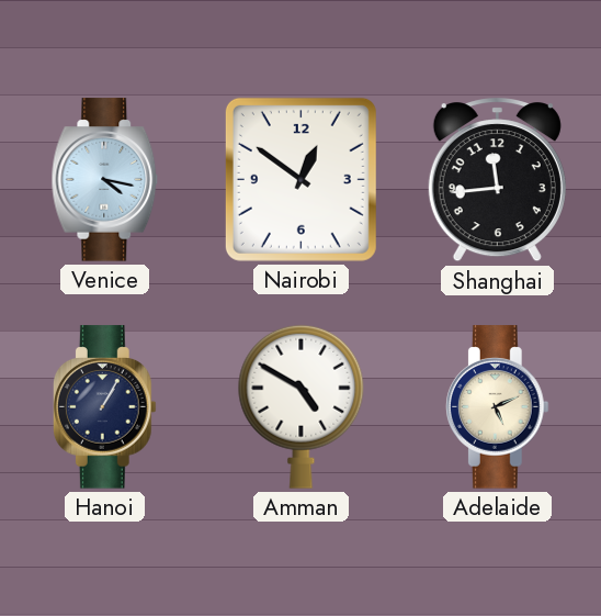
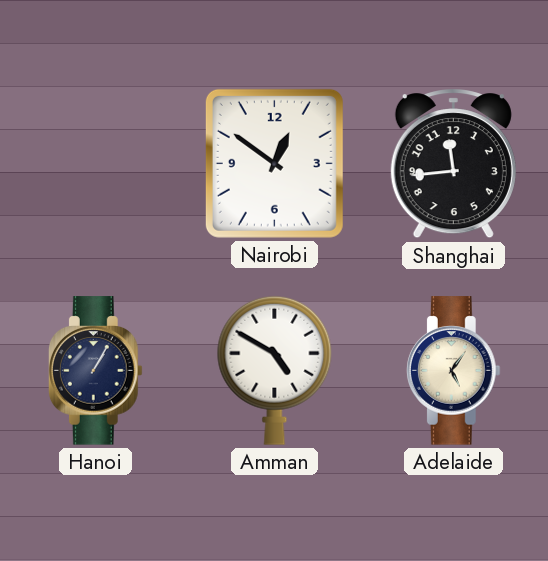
Venice: 4:17 -> none (105, 180)
Adelaide: 5:11 -> 5:06 (453, 371)
